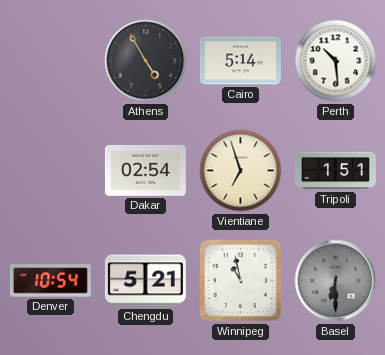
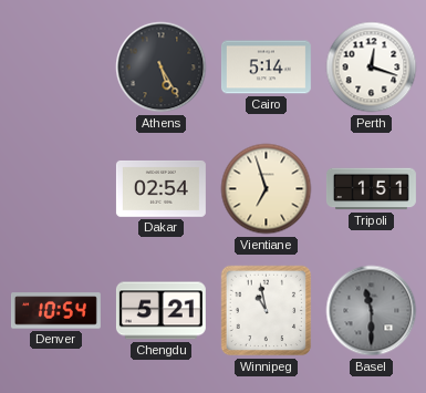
Athens: 4:55 -> 5:25 (162, 68)
Perth: 10:29 -> 12:18 (372, 68)
Basel: 6:30 -> 11:30 (372, 311)
